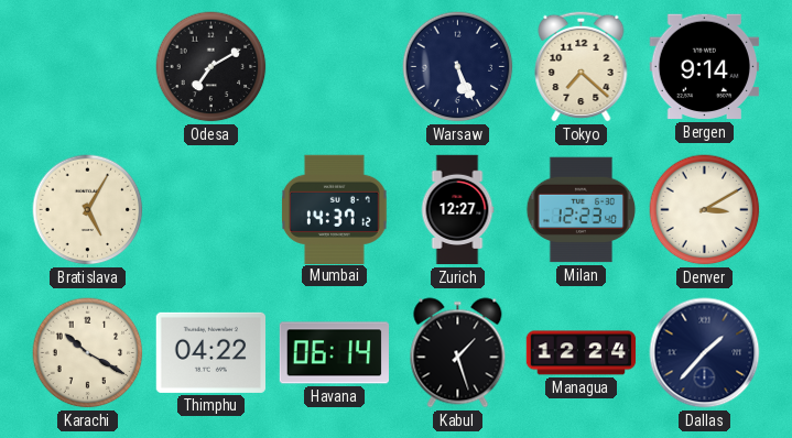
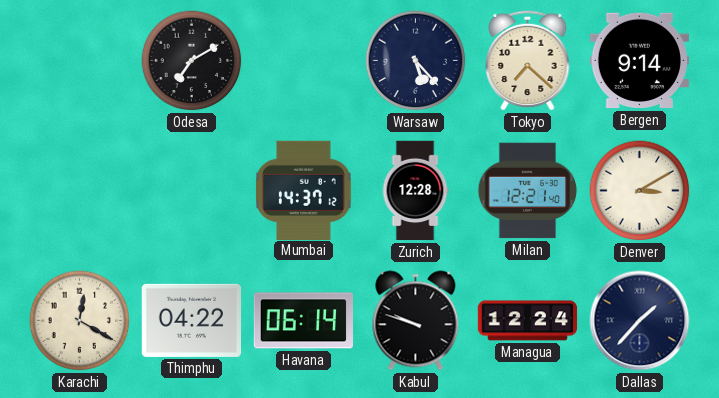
Warsaw: 5:26 -> 5:23 (416, 61)
Bratislava: 5:05 -> none (88, 210)
Zurich: 12:27 -> 12:28 (415, 191)
Milan: 12:23 -> 12:21 (528, 191)
Karachi: 10:20 -> 12:20 (80, 321)
Kabul: 1:27 -> 9:48 (416, 321)
